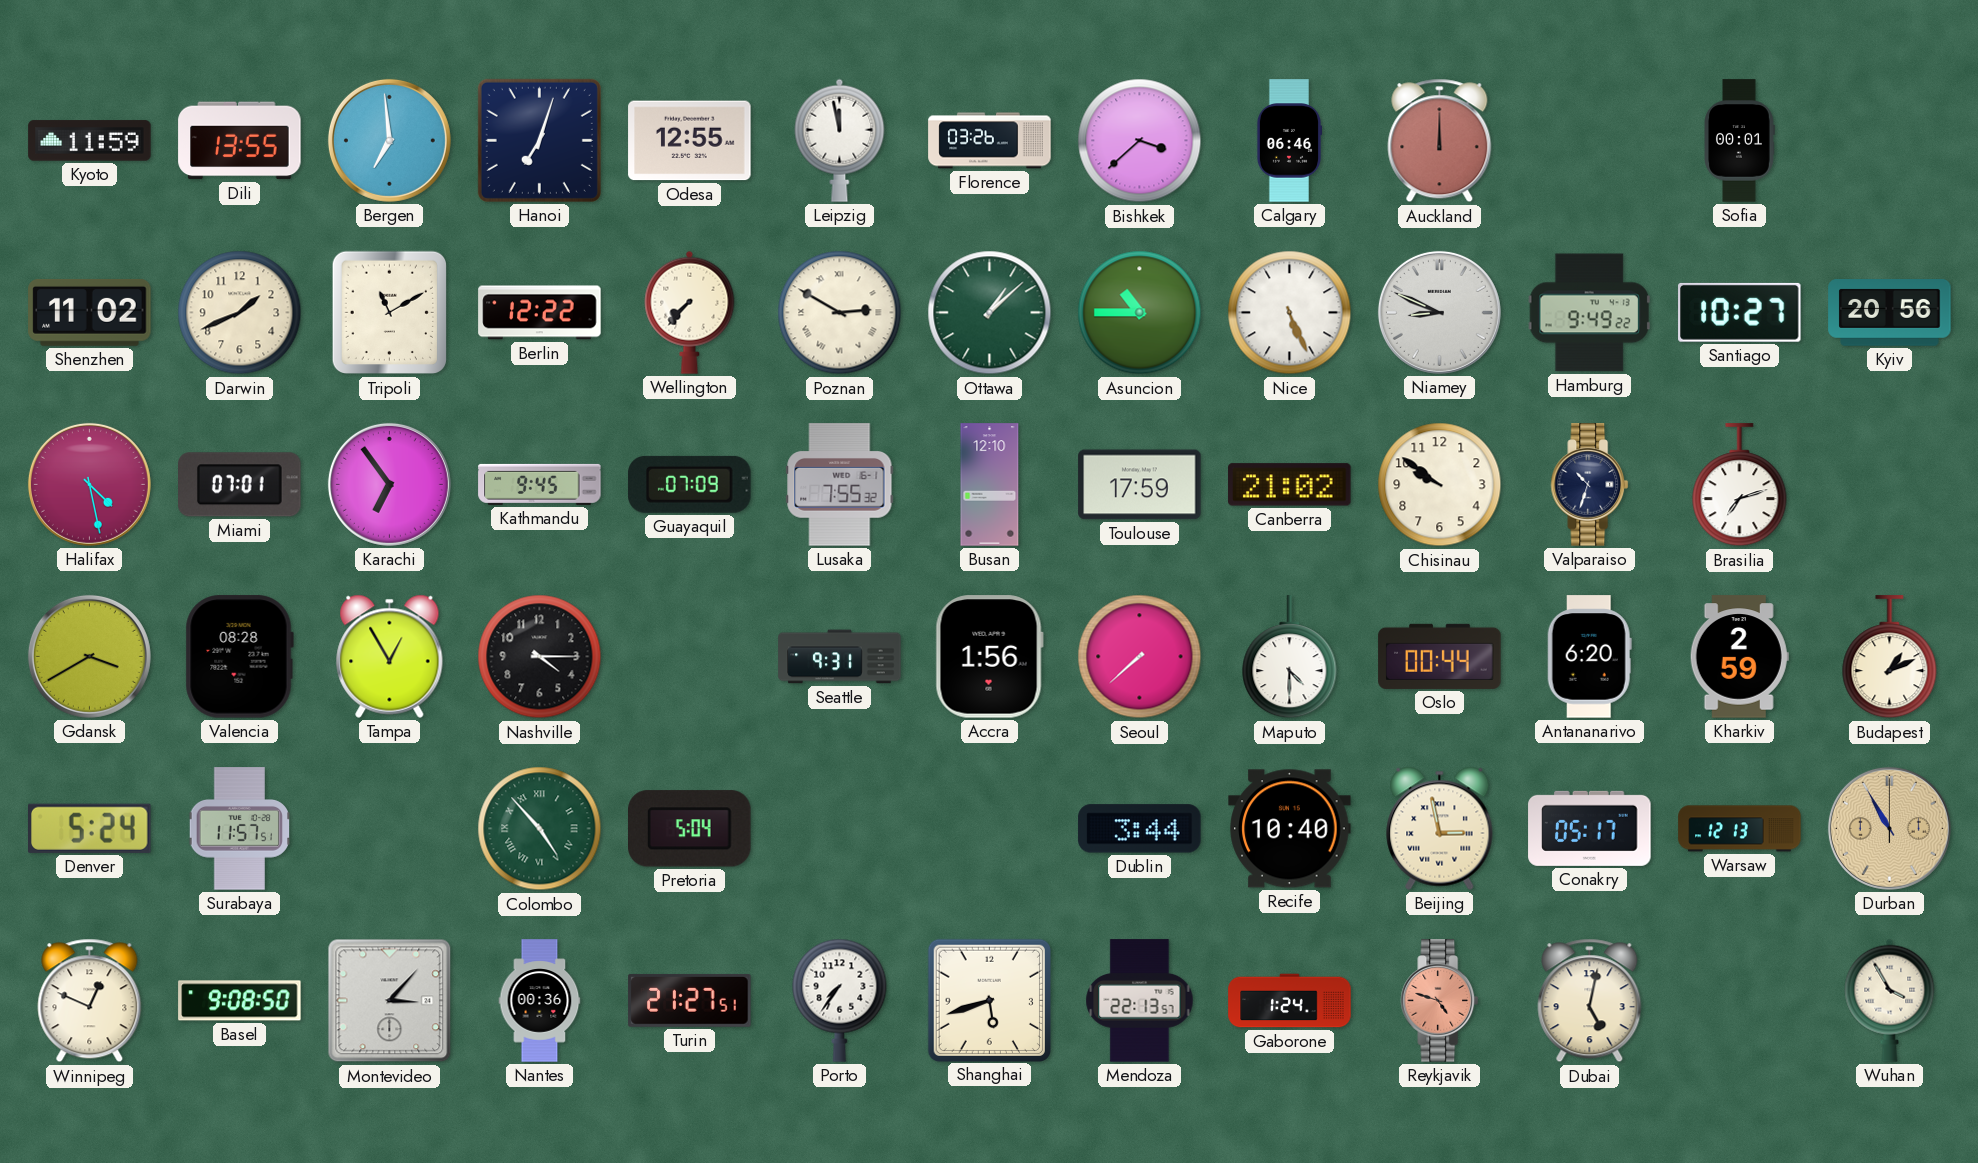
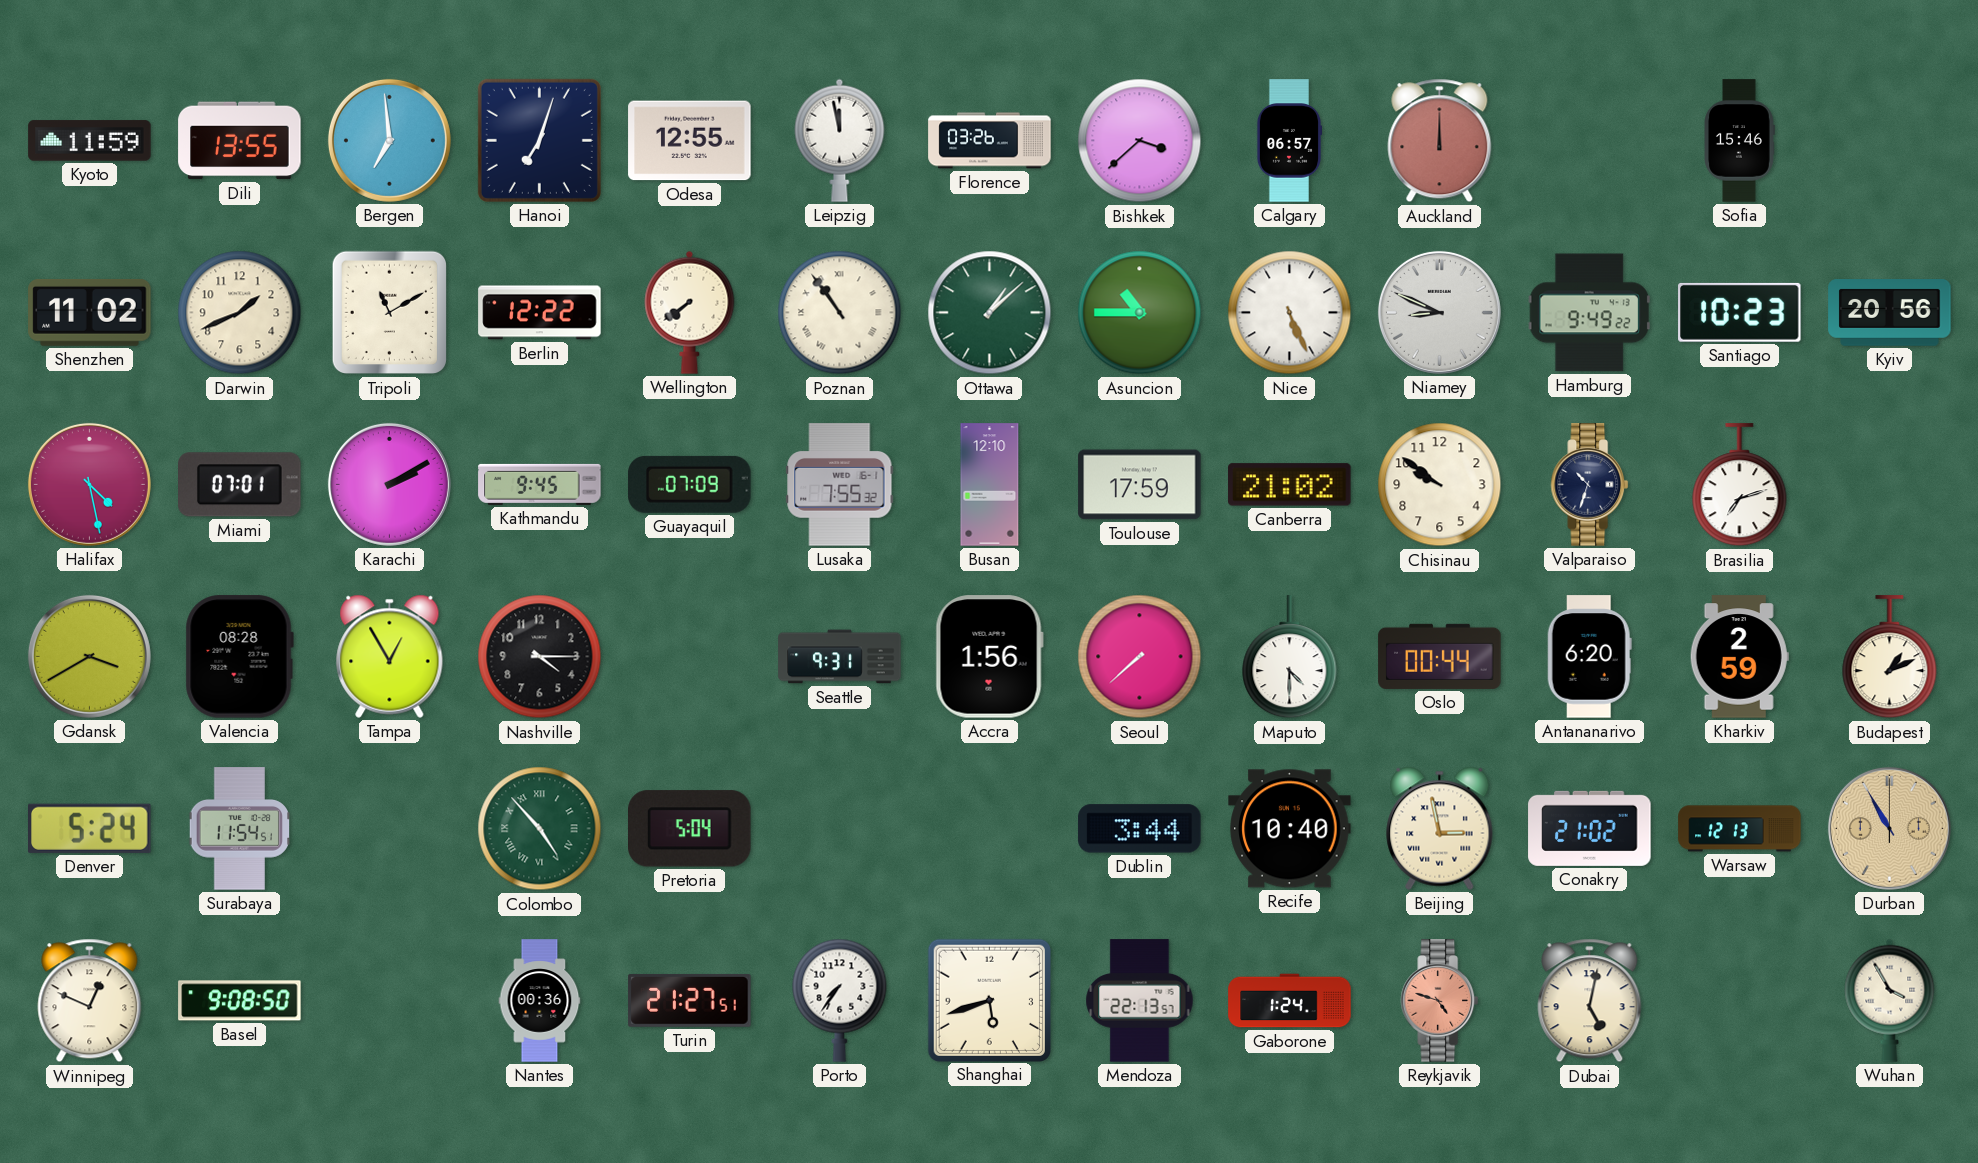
Calgary: 06:46 -> 06:57 (1289, 141)
Sofia: 00:01 -> 15:46 (1740, 141)
Wellington: 7:37 -> 7:39 (690, 312)
Poznan: 2:50 -> 10:54 (840, 313)
Santiago: 10:27 -> 10:23 (1740, 312)
Karachi: 6:54 -> 2:10 (389, 484)
Surabaya: 11:57 -> 11:54 (240, 829)
Conakry: 05:17 -> 21:02 (1590, 828)
Montevideo: 3:07 -> none (390, 1001)
